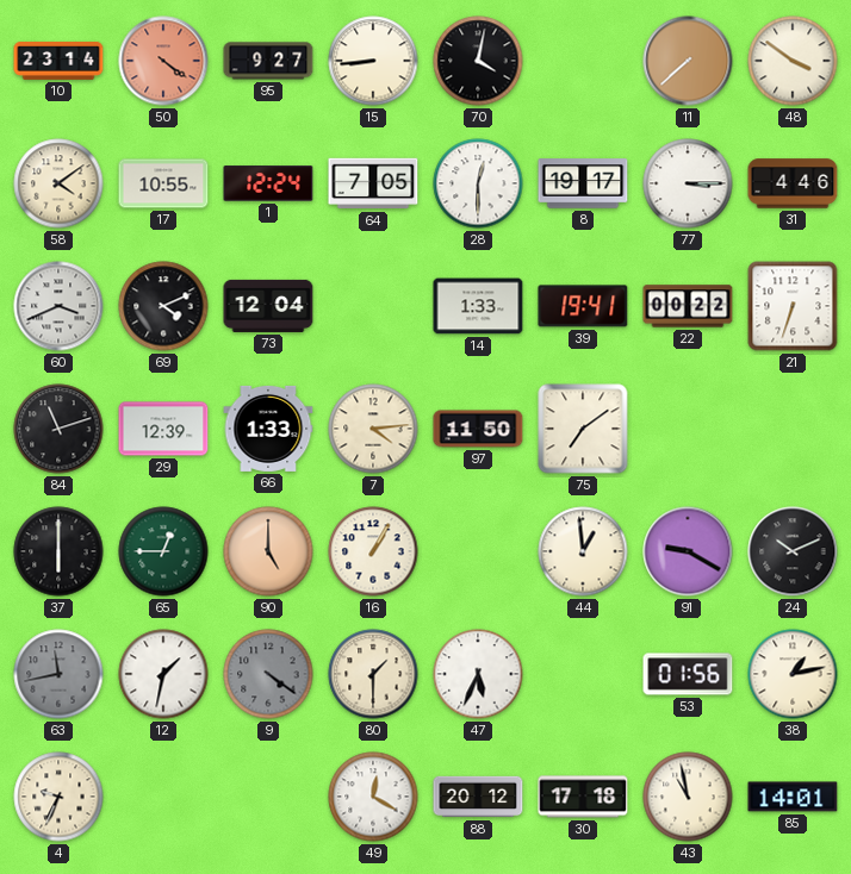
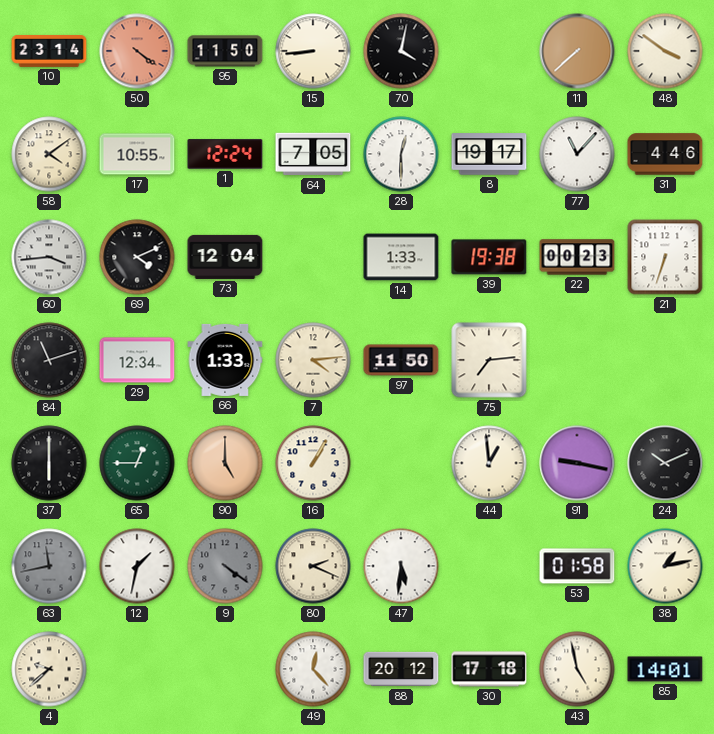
95: 9:27 -> 11:50 (225, 51)
77: 3:15 -> 11:07 (577, 154)
60: 3:41 -> 3:44 (49, 257)
39: 19:41 -> 19:38 (489, 257)
22: 00:22 -> 00:23 (577, 257)
29: 12:39 -> 12:34 (137, 360)
75: 7:09 -> 7:14 (489, 360)
91: 9:20 -> 9:17 (577, 463)
80: 1:30 -> 2:19 (313, 566)
47: 5:34 -> 5:31 (401, 566)
53: 01:56 -> 01:58 (577, 566)
4: 9:34 -> 9:38 (49, 669)
49: 12:20 -> 12:23 (313, 669)
43: 10:58 -> 4:58 (577, 669)
